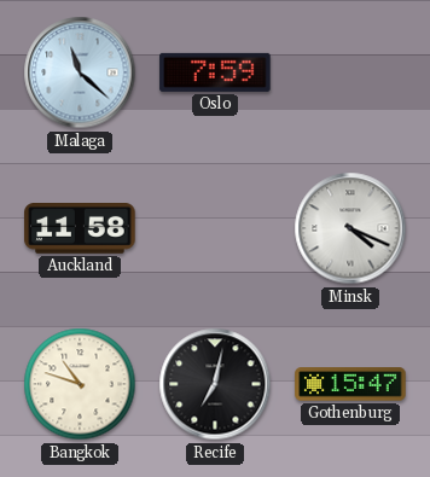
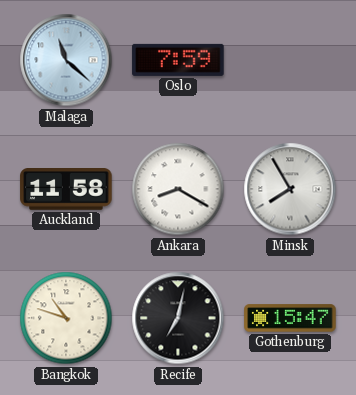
Ankara: none -> 8:20 (178, 189)
Minsk: 4:19 -> 7:55 (290, 189)
